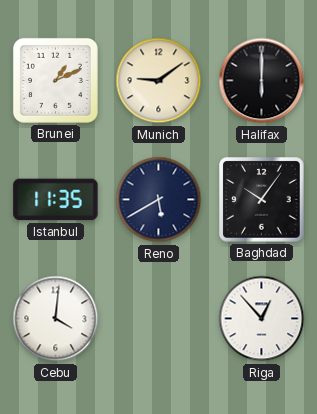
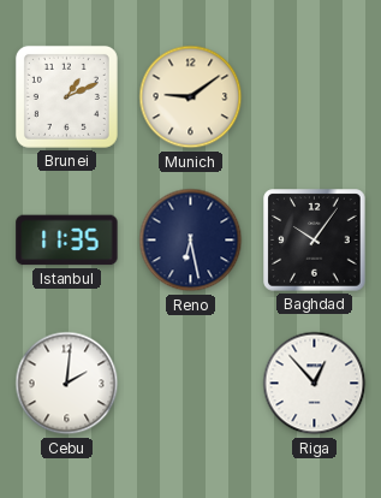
Halifax: 6:00 -> none (262, 81)
Reno: 5:40 -> 6:28 (191, 241)
Cebu: 4:01 -> 2:01 (67, 384)
